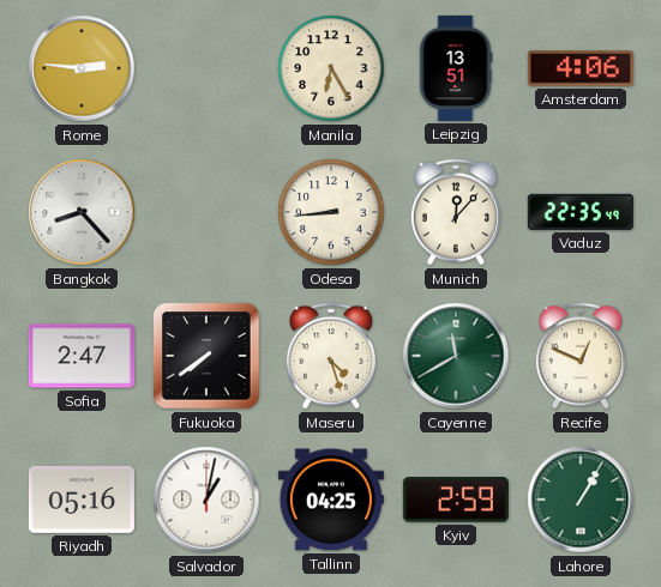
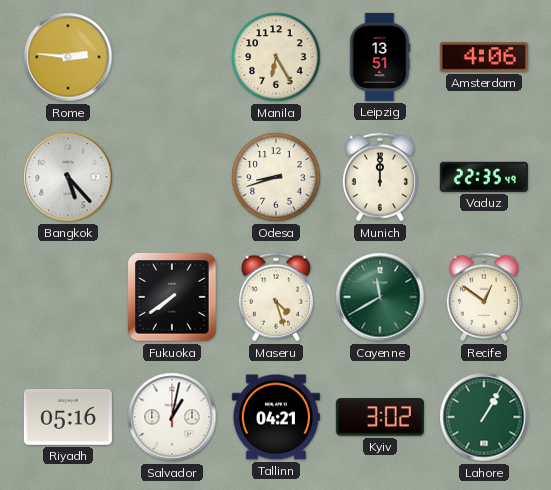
Bangkok: 8:23 -> 5:23 (68, 177)
Odesa: 8:44 -> 8:42 (276, 177)
Munich: 12:07 -> 12:00 (380, 177)
Sofia: 2:47 -> none (82, 356)
Recife: 12:49 -> 12:51 (484, 297)
Tallinn: 04:25 -> 04:21 (276, 417)
Kyiv: 2:59 -> 3:02 (380, 417)
